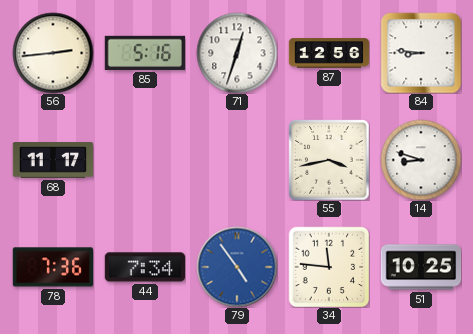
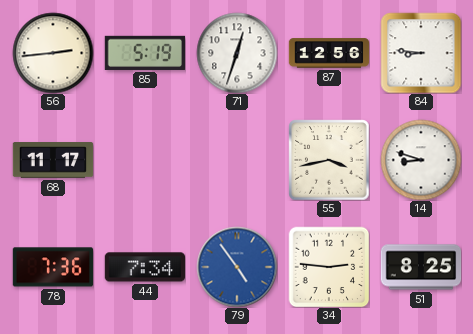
85: 5:16 -> 5:19 (144, 53)
34: 11:46 -> 2:46 (329, 267)
51: 10:25 -> 8:25 (421, 267)
